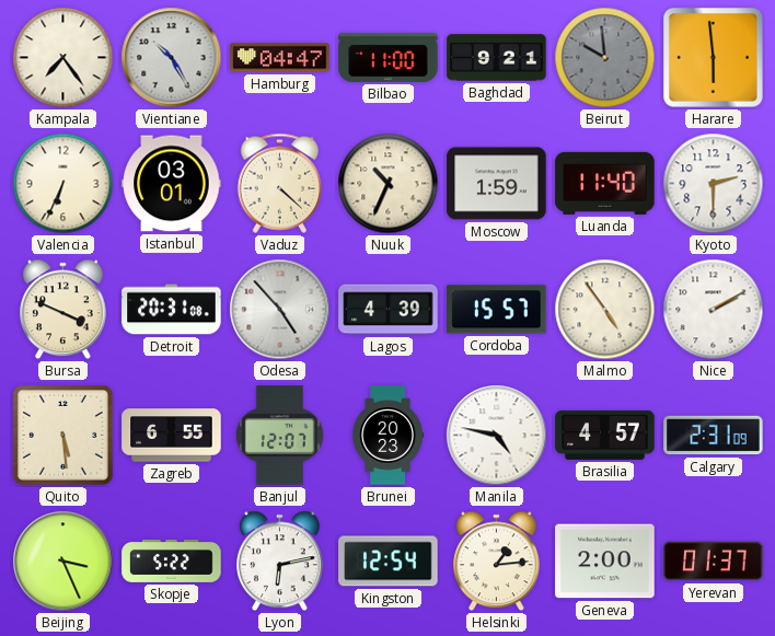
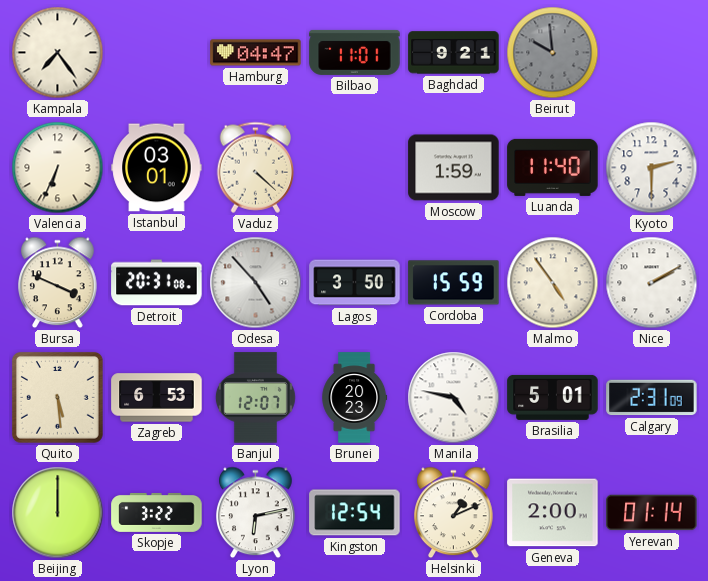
Vientiane: 10:25 -> none (172, 58)
Bilbao: 11:00 -> 11:01 (355, 52)
Harare: 5:59 -> none (714, 58)
Nuuk: 10:34 -> none (389, 184)
Lagos: 4:39 -> 3:50 (355, 283)
Cordoba: 15:57 -> 15:59 (454, 283)
Zagreb: 6:55 -> 6:53 (157, 398)
Brasilia: 4:57 -> 5:01 (553, 397)
Beijing: 3:26 -> 12:00 (58, 513)
Skopje: 5:22 -> 3:22 (157, 512)
Helsinki: 1:14 -> 1:11 (454, 513)
Yerevan: 01:37 -> 01:14 (652, 513)
